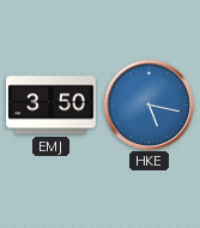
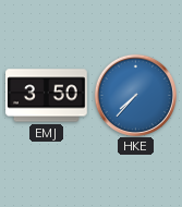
HKE: 5:17 -> 7:37 (135, 95)
